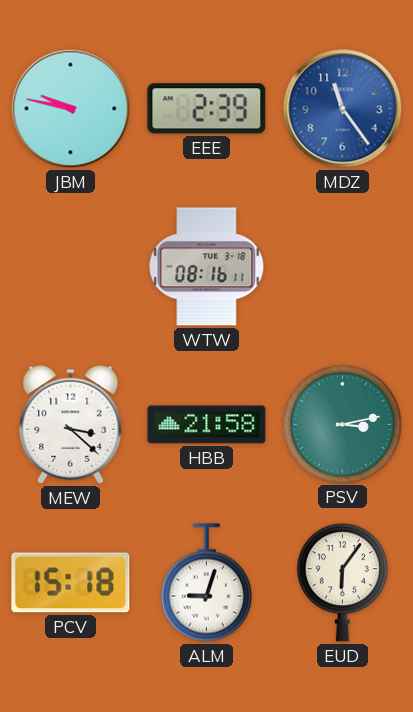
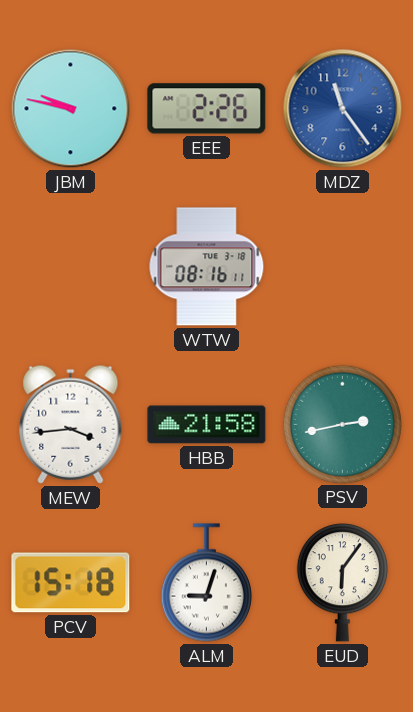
EEE: 2:39 -> 2:26 (207, 109)
MEW: 3:22 -> 3:44 (71, 424)
PSV: 3:13 -> 2:43 (342, 424)
